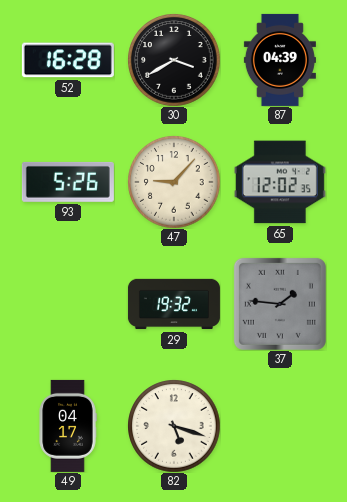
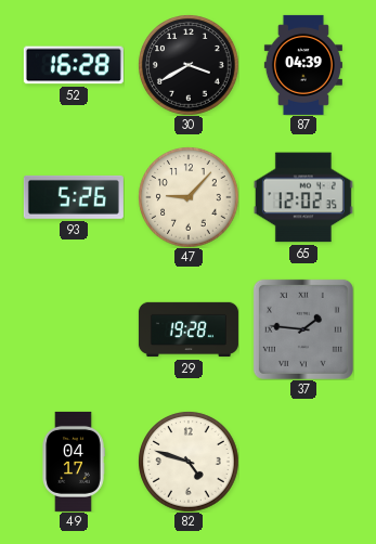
29: 19:32 -> 19:28 (189, 329)
82: 5:18 -> 4:48 (189, 462)
